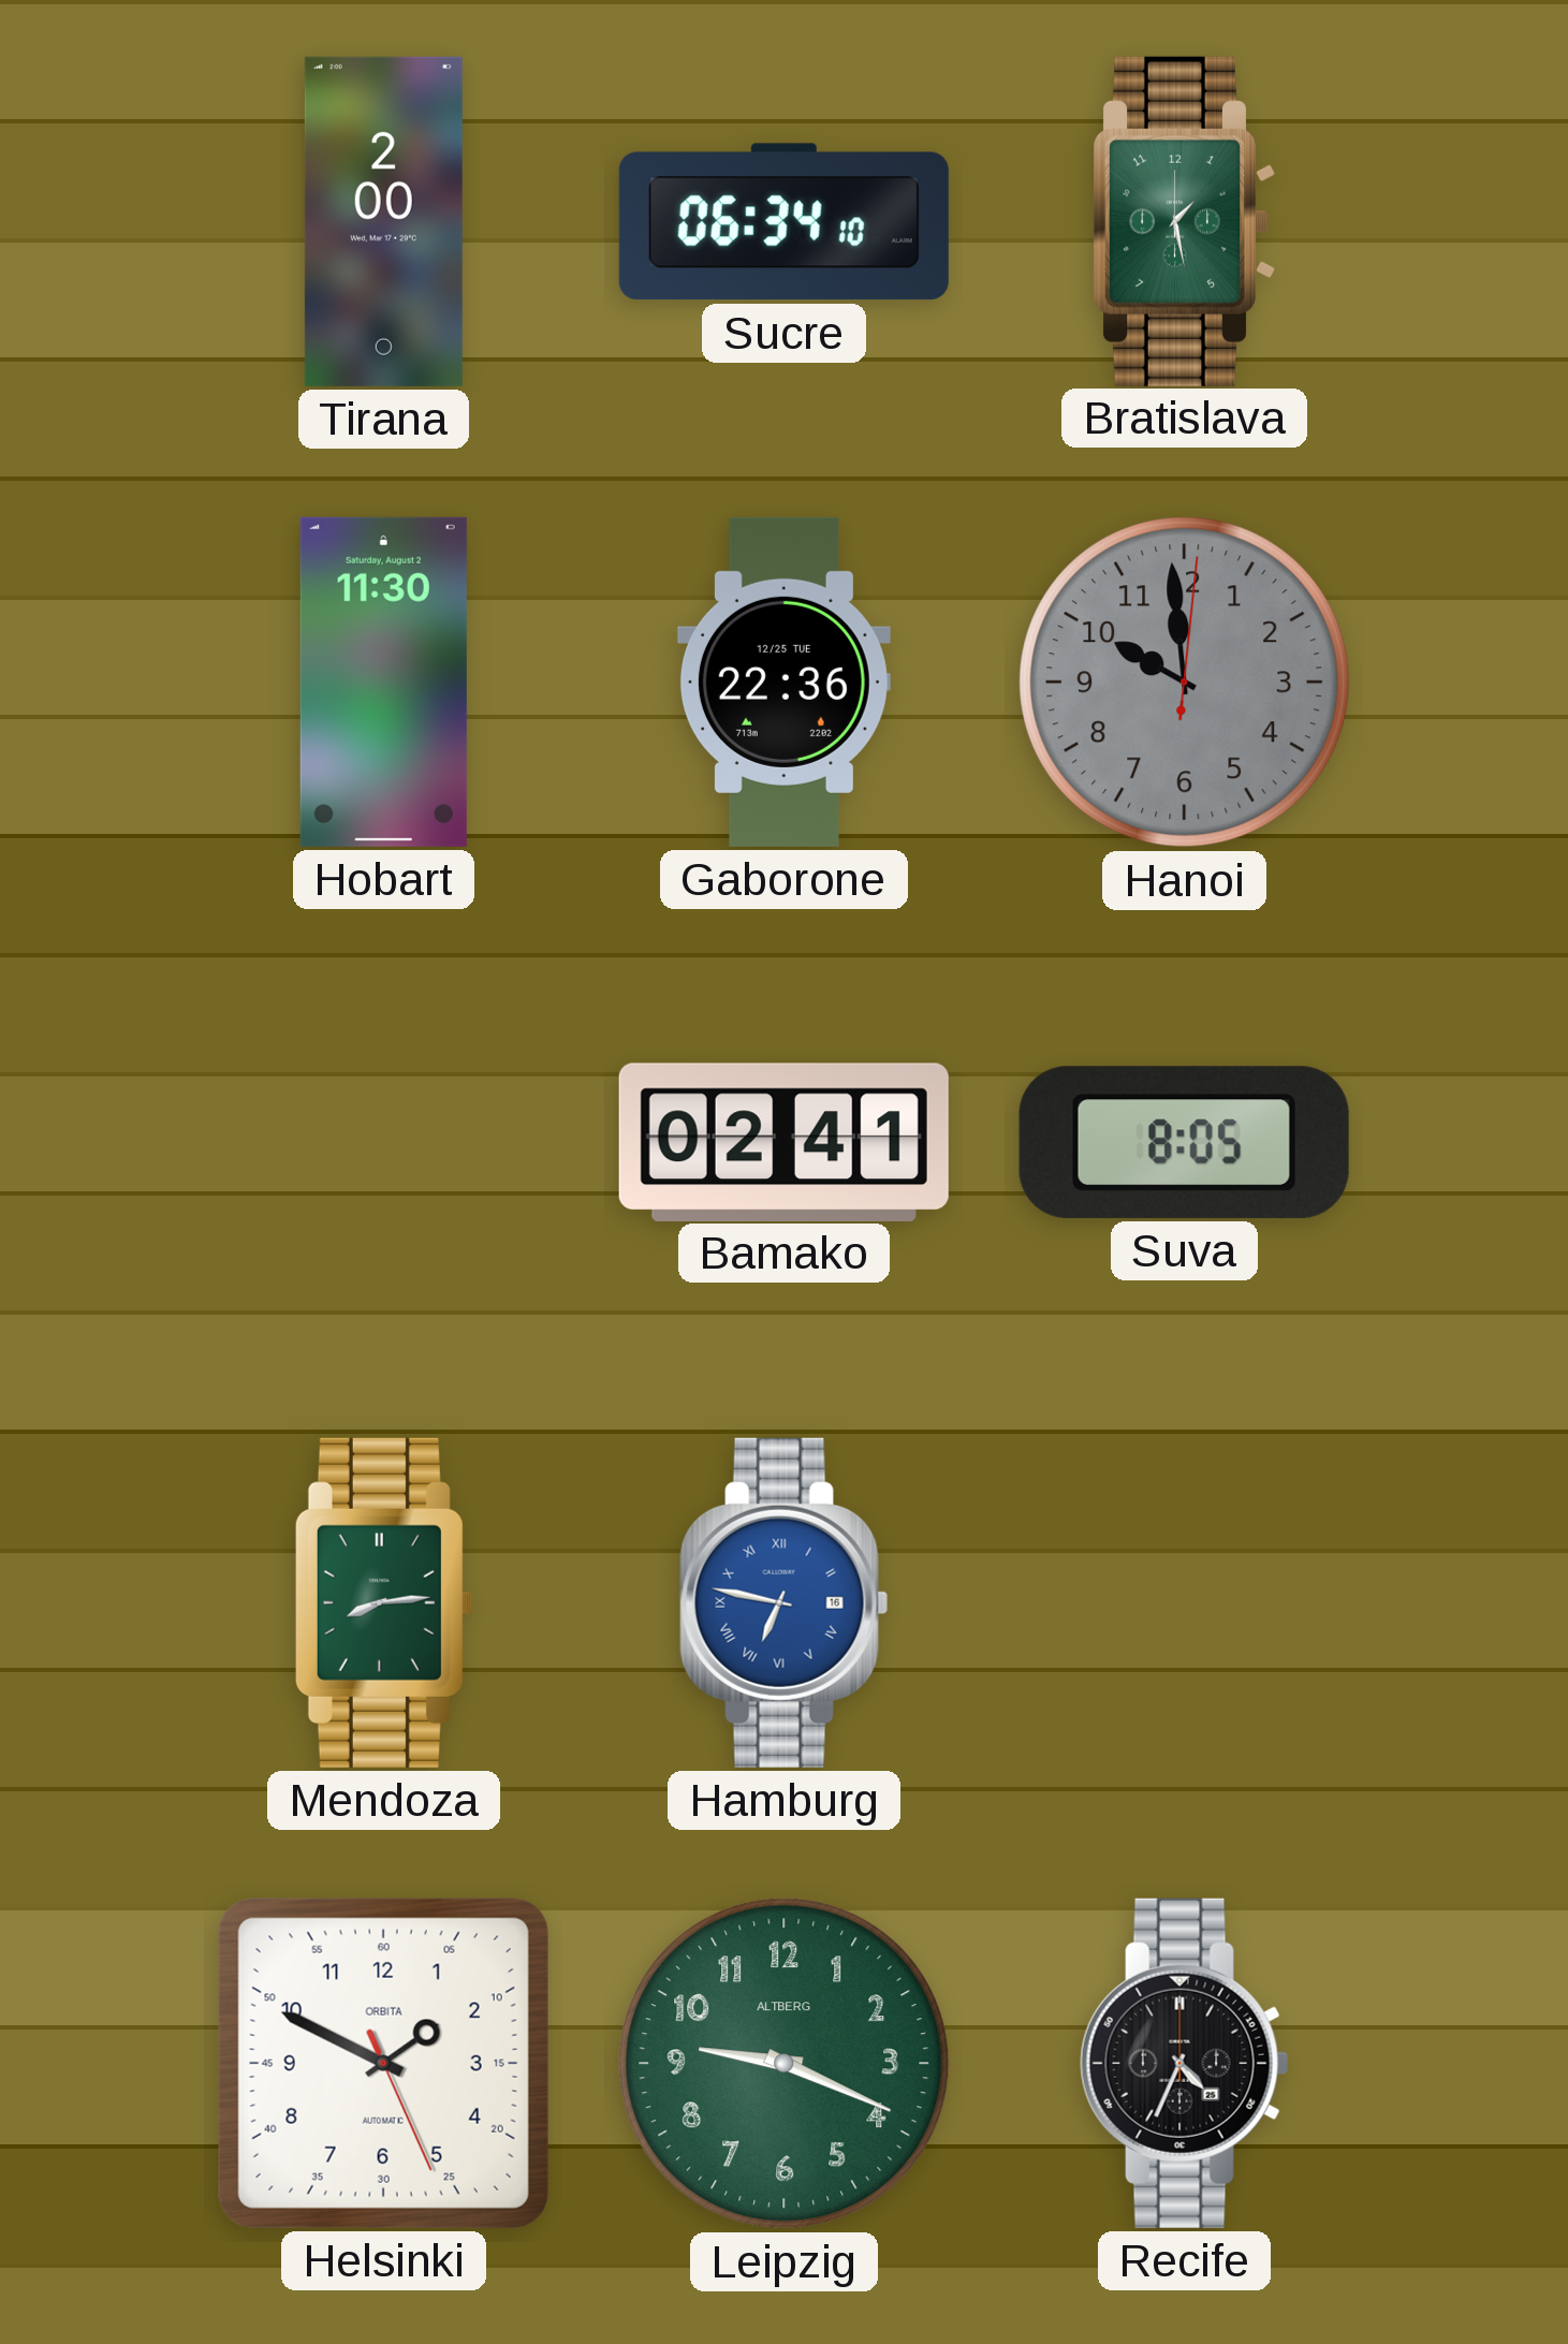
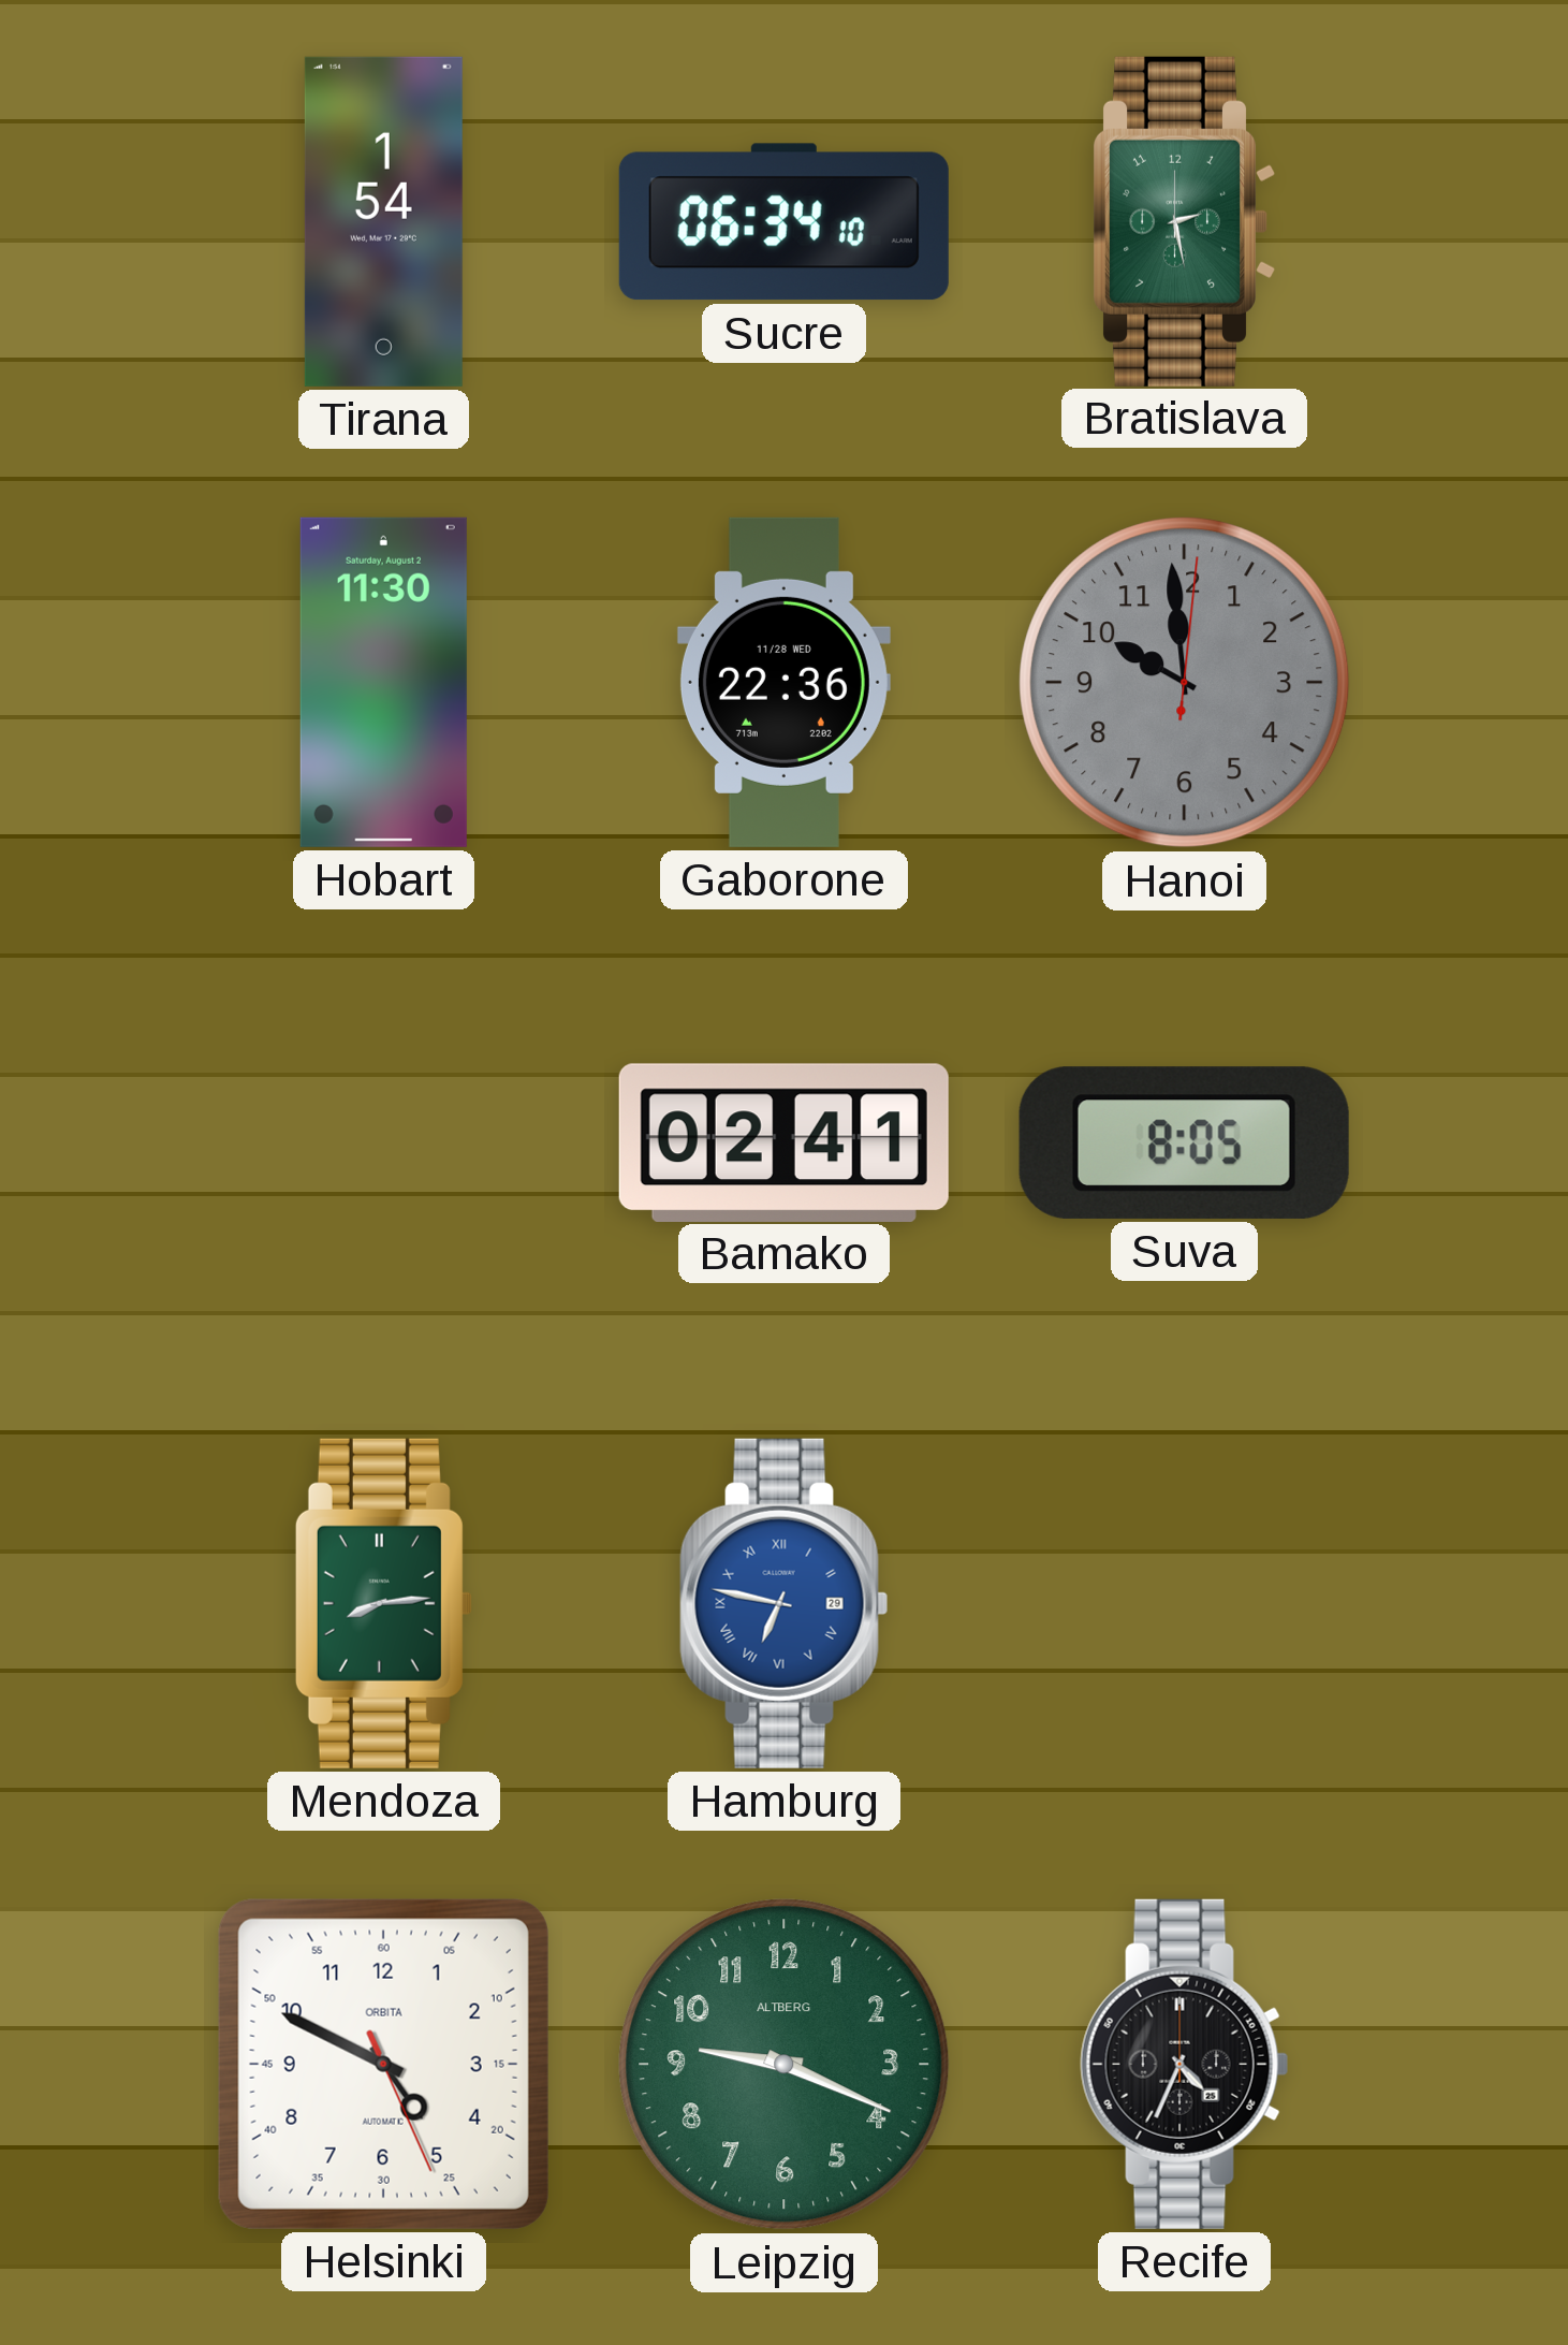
Tirana: 2:00 -> 1:54 (383, 221)
Bratislava: 1:28 -> 2:28 (1185, 221)
Gaborone date: 12/25 TUE -> 11/28 WED (783, 682)
Hamburg date: 16 -> 29 (785, 1603)
Helsinki: 1:49 -> 4:49 (383, 2064)
